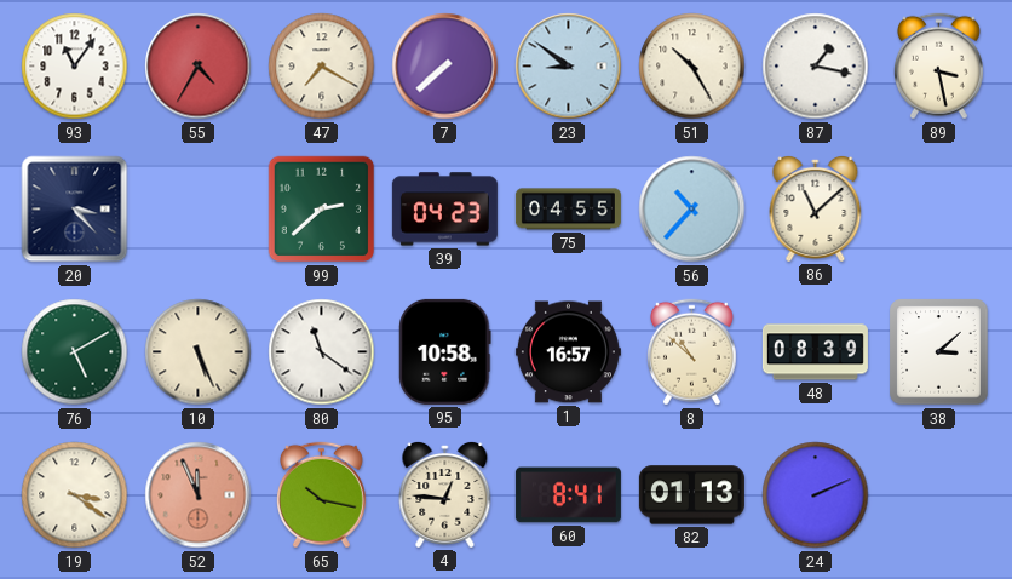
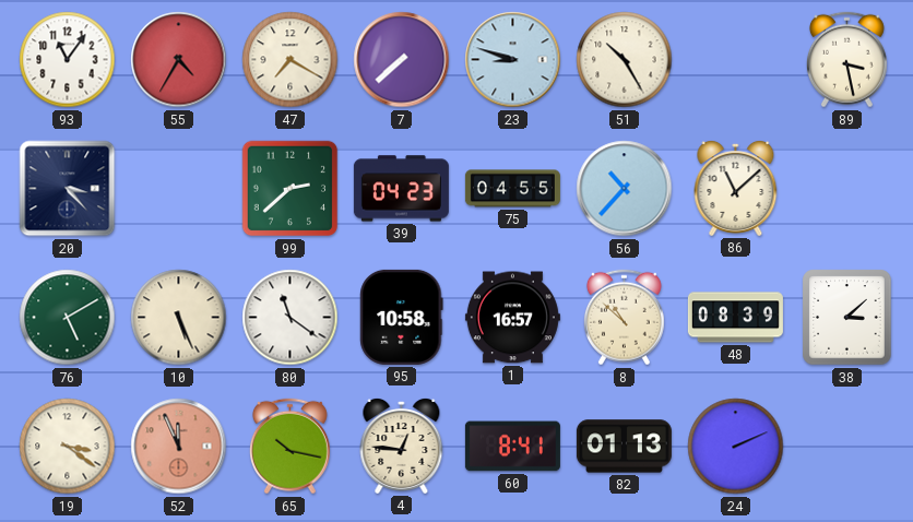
23: 8:51 -> 8:48 (513, 60)
87: 1:17 -> none (816, 67)
